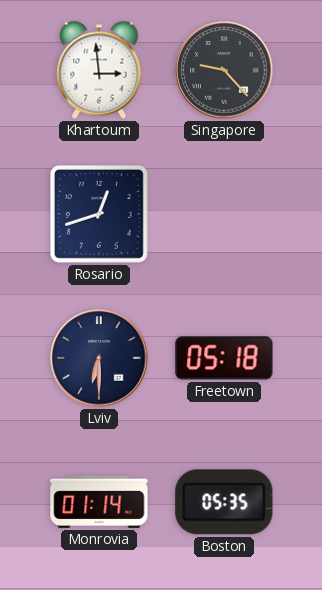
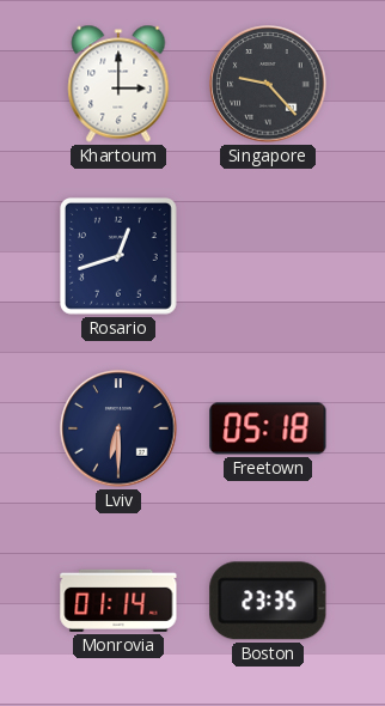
Khartoum: 2:59 -> 3:00 (118, 84)
Boston: 05:35 -> 23:35 (268, 601)
